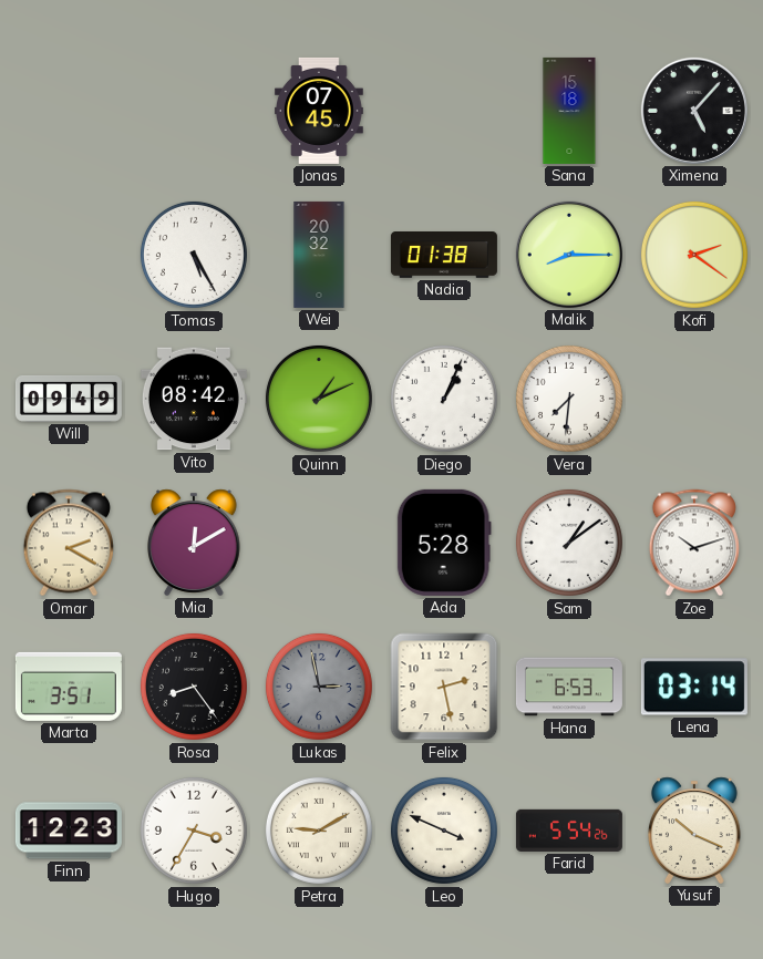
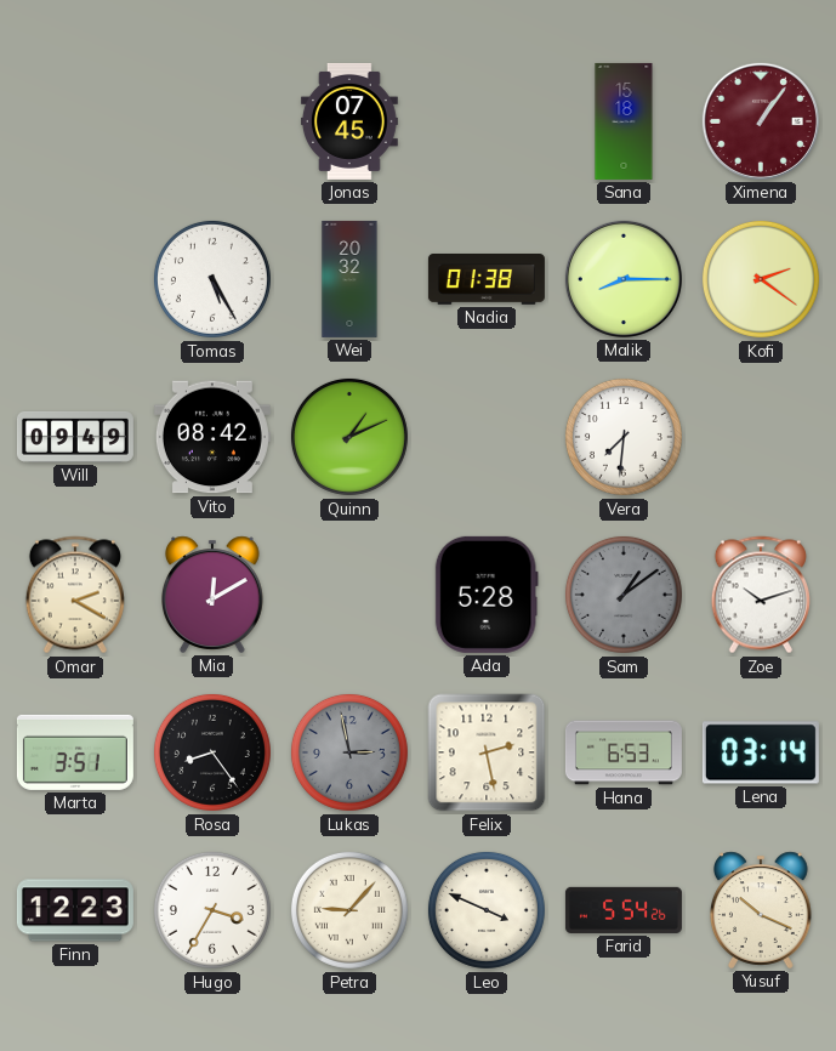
Ximena: 5:07 -> 1:06 (761, 121)
Ximena dial: black -> burgundy (761, 121)
Diego: 1:04 -> none (444, 399)
Sam dial: white -> grey (624, 595)
Petra: 9:10 -> 9:07 (349, 910)
